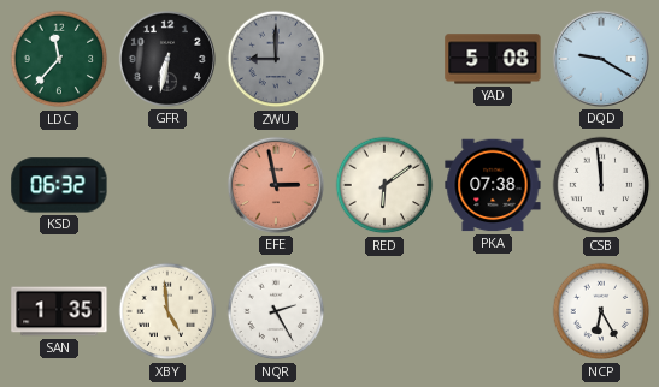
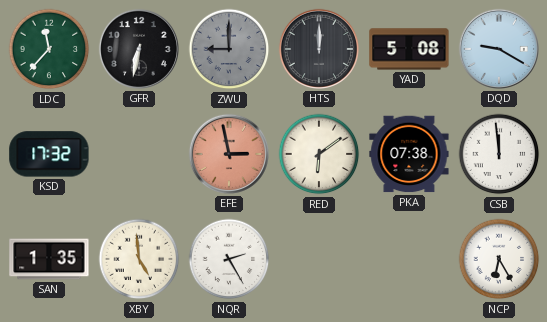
HTS: none -> 12:00 (319, 49)
KSD: 06:32 -> 17:32 (49, 154)
